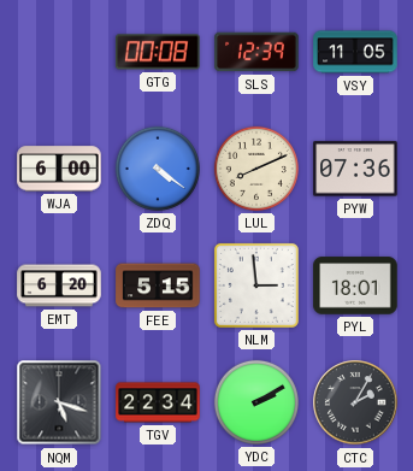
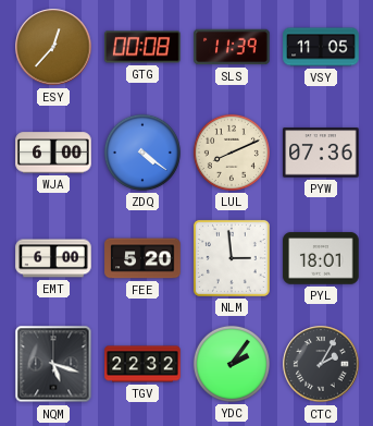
ESY: none -> 12:37 (53, 47)
SLS: 12:39 -> 11:39 (232, 47)
EMT: 6:20 -> 6:00 (53, 258)
FEE: 5:15 -> 5:20 (142, 258)
TGV: 22:34 -> 22:32 (142, 364)
YDC: 2:10 -> 2:06 (232, 364)
